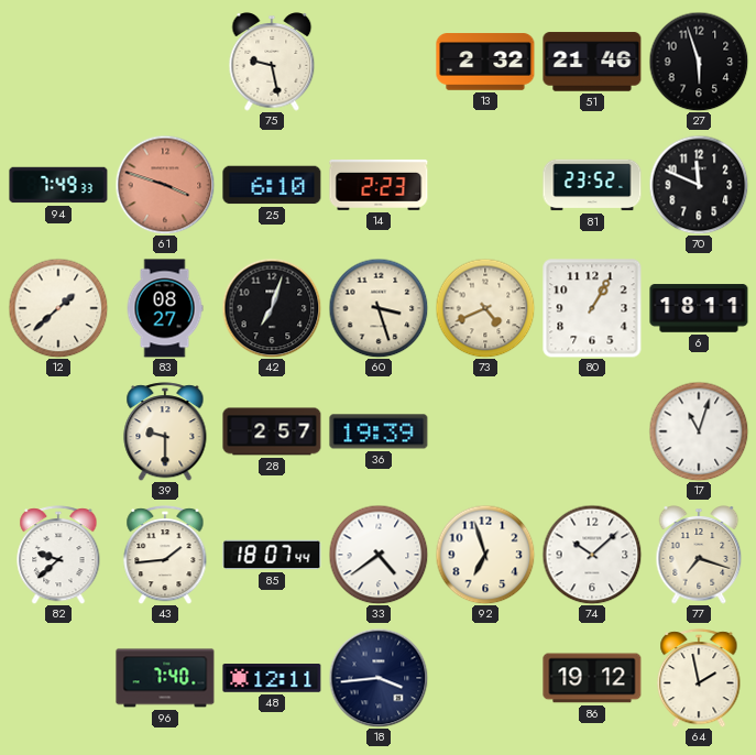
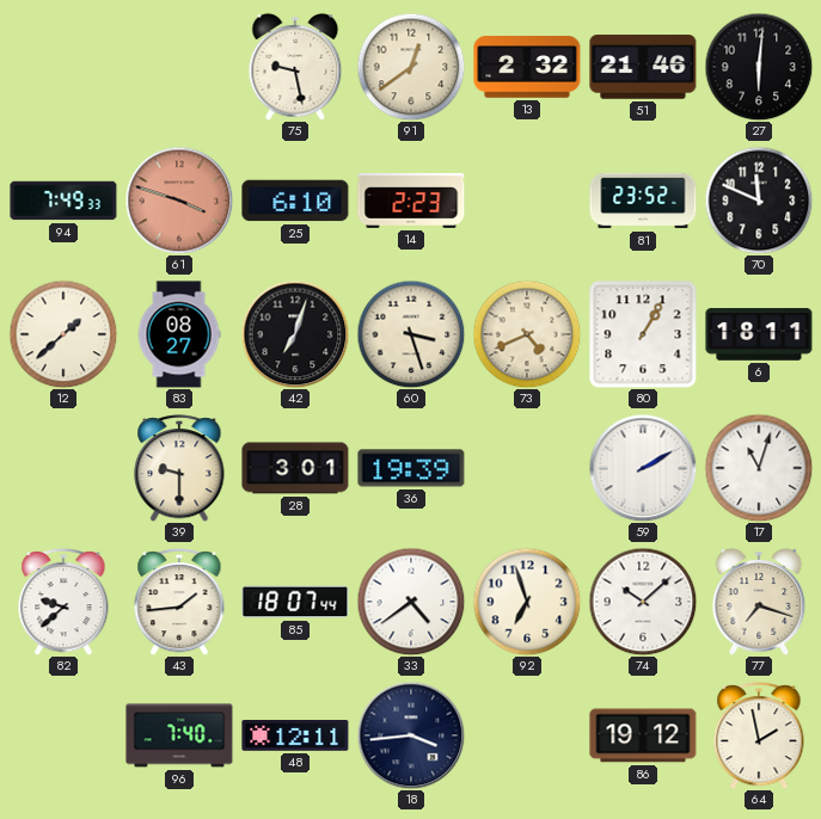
91: none -> 12:39 (411, 67)
27: 5:57 -> 6:01 (759, 67)
28: 2:57 -> 3:01 (295, 468)
59: none -> 2:10 (643, 468)
